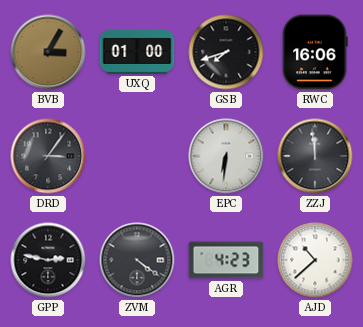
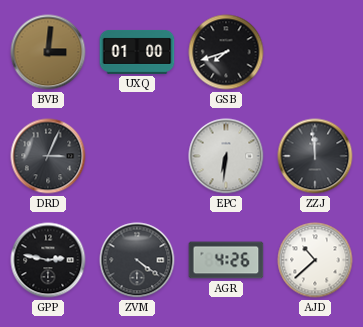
BVB: 3:05 -> 3:01 (48, 52)
RWC: 16:06 -> none (315, 52)
DRD: 3:06 -> 3:04 (48, 156)
AGR: 4:23 -> 4:26 (226, 260)
